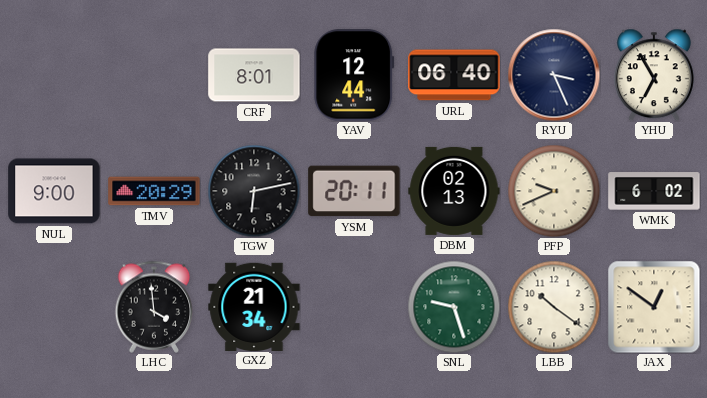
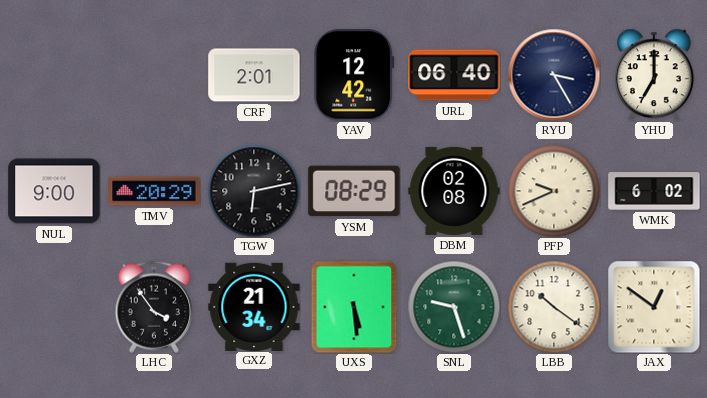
CRF: 8:01 -> 2:01 (254, 75)
YAV: 12:44 -> 12:42 (354, 75)
RYU: 3:26 -> 3:25 (554, 75)
YHU: 6:55 -> 7:00 (654, 75)
YSM: 20:11 -> 08:29 (354, 191)
DBM: 02:13 -> 02:08 (454, 191)
LHC: 3:59 -> 3:54 (154, 307)
UXS: none -> 5:29 (354, 307)
